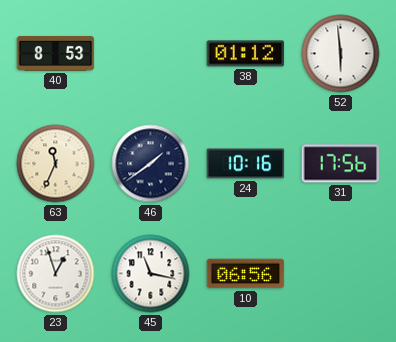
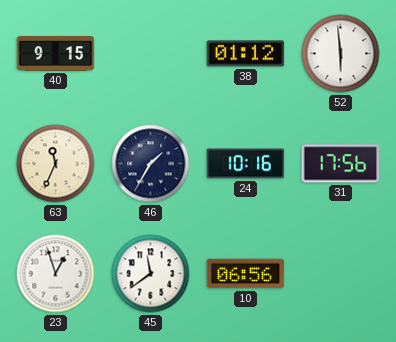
40: 8:53 -> 9:15 (56, 53)
46: 1:39 -> 1:35 (151, 164)
45: 11:17 -> 11:39 (151, 274)
